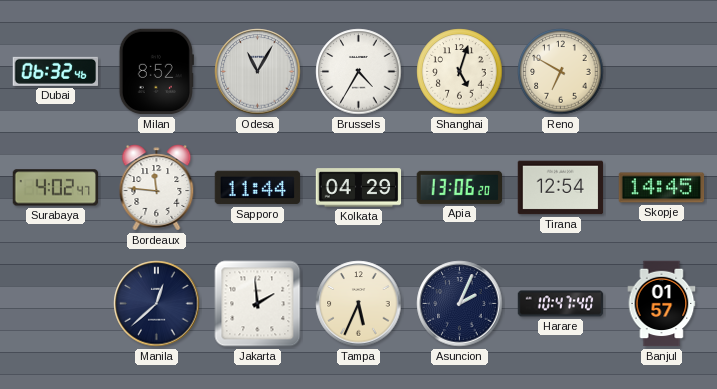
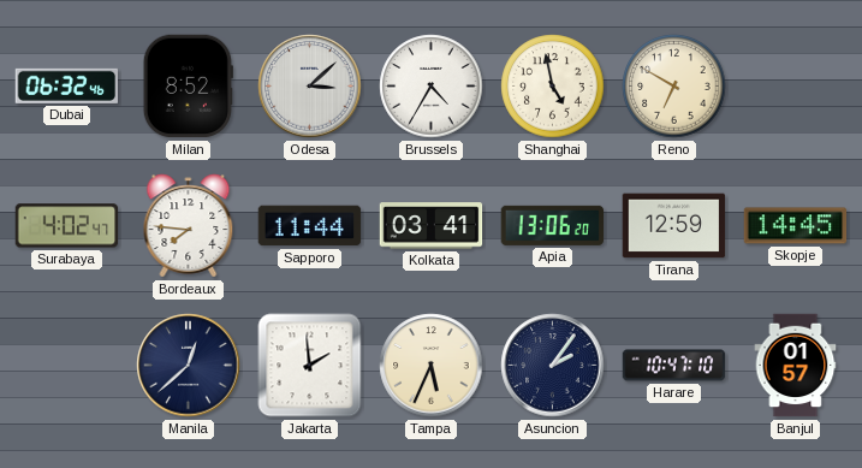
Odesa: 11:05 -> 3:08 (310, 87)
Shanghai: 5:03 -> 4:58 (553, 87)
Bordeaux: 11:46 -> 7:46 (189, 226)
Kolkata: 04:29 -> 03:41 (432, 226)
Tirana: 12:54 -> 12:59 (674, 226)
Asuncion: 2:04 -> 2:06 (553, 366)
Harare: 10:47:40 -> 10:47:10 (674, 366)
